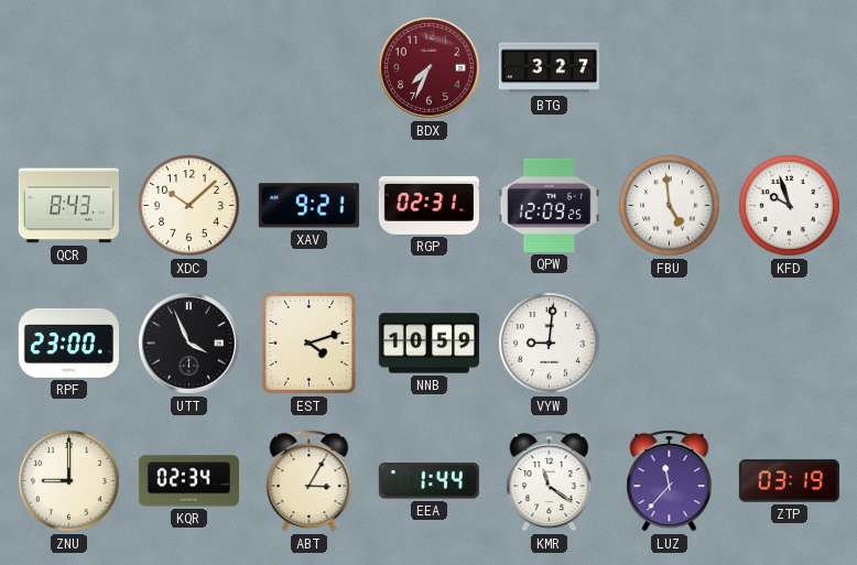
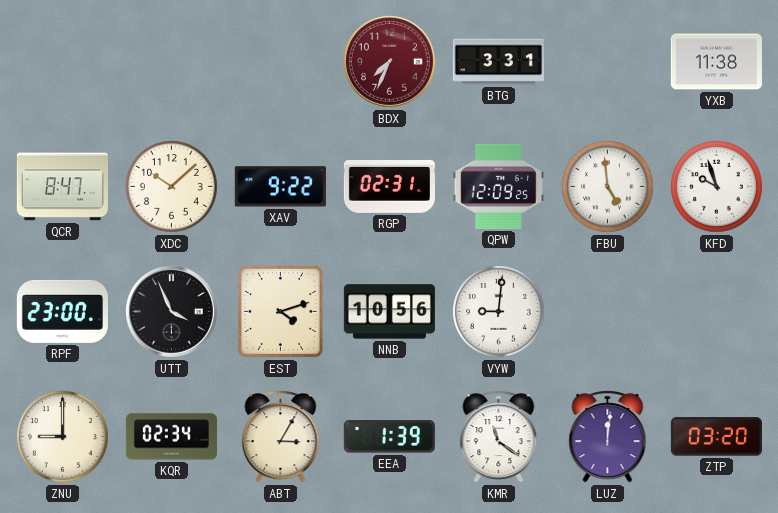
BTG: 3:27 -> 3:31 (498, 62)
YXB: none -> 11:38 (716, 62)
QCR: 8:43 -> 8:47 (62, 187)
XAV: 9:21 -> 9:22 (280, 187)
NNB: 10:59 -> 10:56 (389, 312)
EEA: 1:44 -> 1:39 (389, 437)
LUZ: 11:37 -> 12:01 (608, 437)
ZTP: 03:19 -> 03:20 (716, 437)
